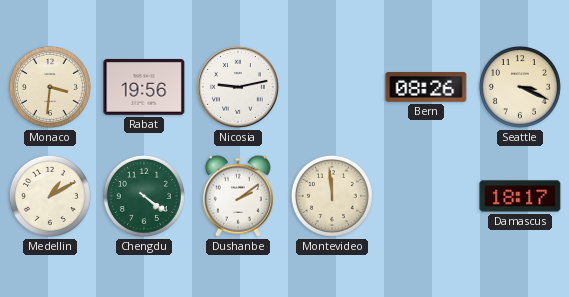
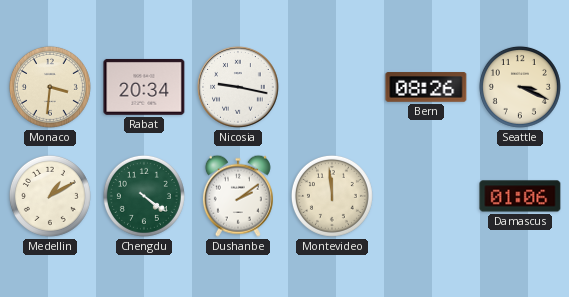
Rabat: 19:56 -> 20:34 (144, 87)
Nicosia: 9:13 -> 9:17 (238, 87)
Damascus: 18:17 -> 01:06 (520, 196)
